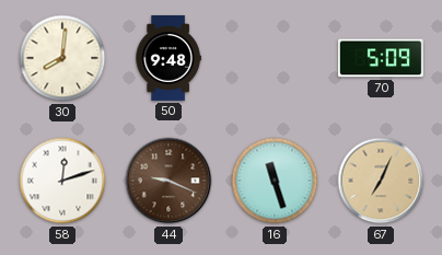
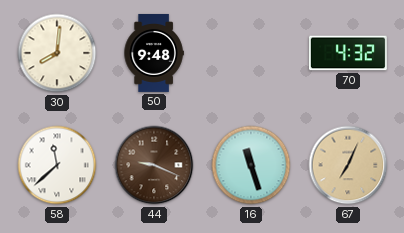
70: 5:09 -> 4:32 (348, 53)
58: 12:12 -> 11:38 (57, 165)
